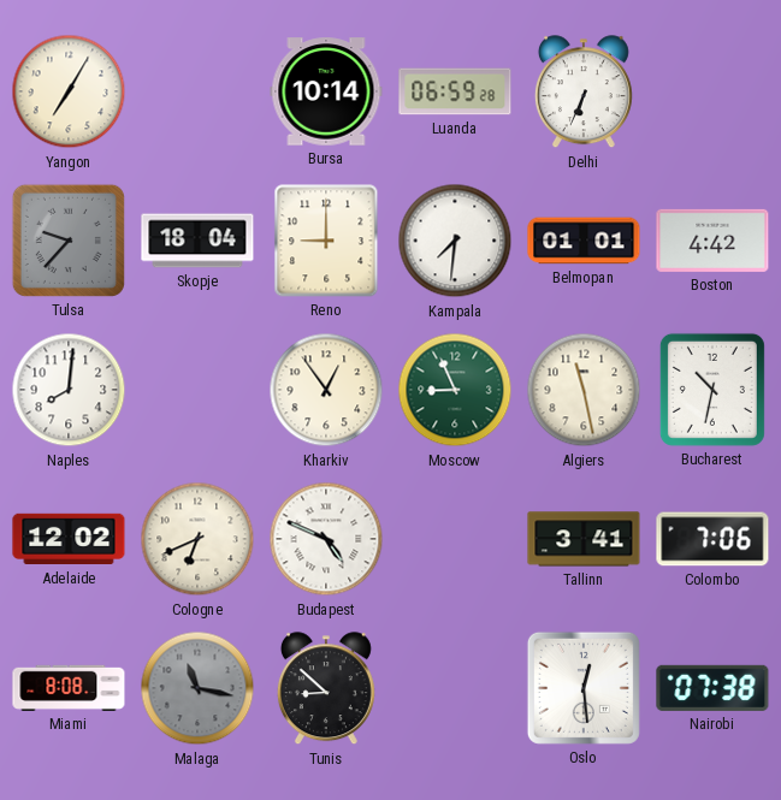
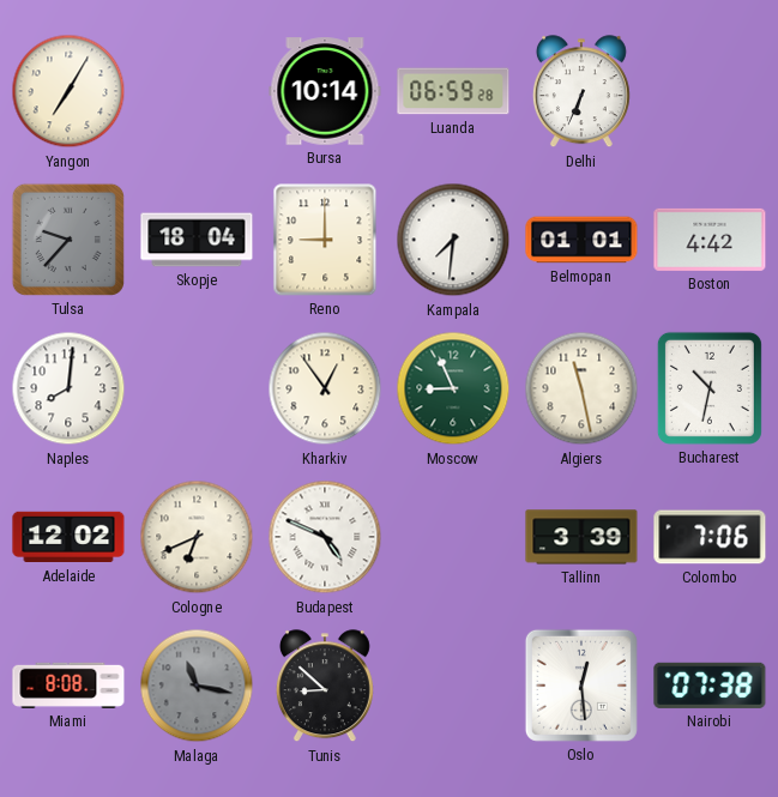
Tallinn: 3:41 -> 3:39 (581, 537)
